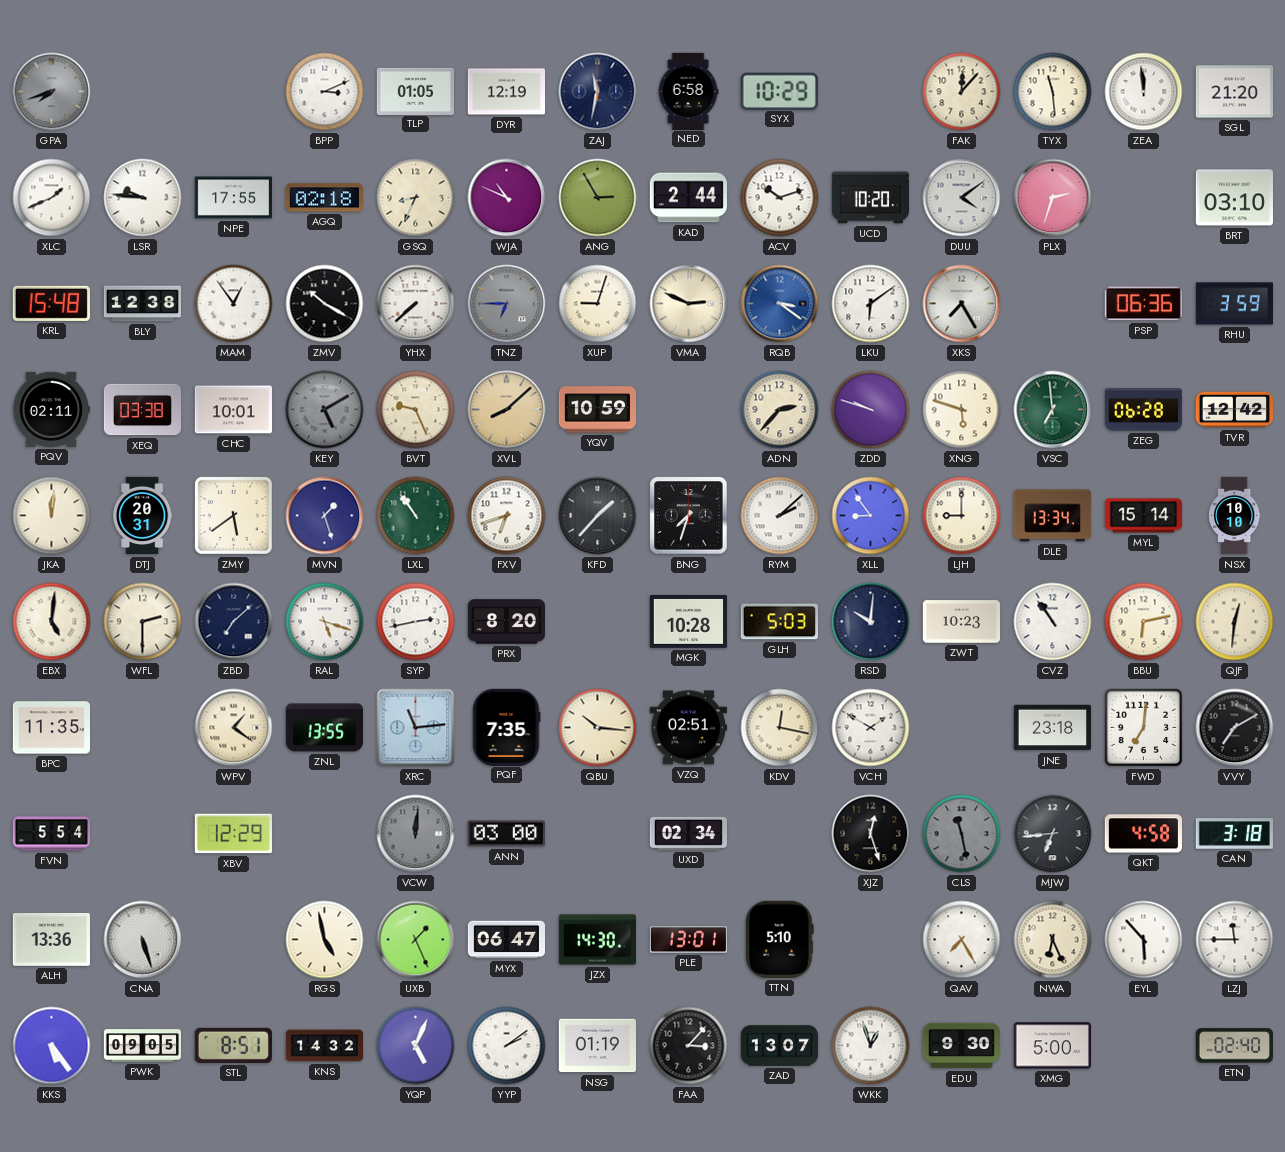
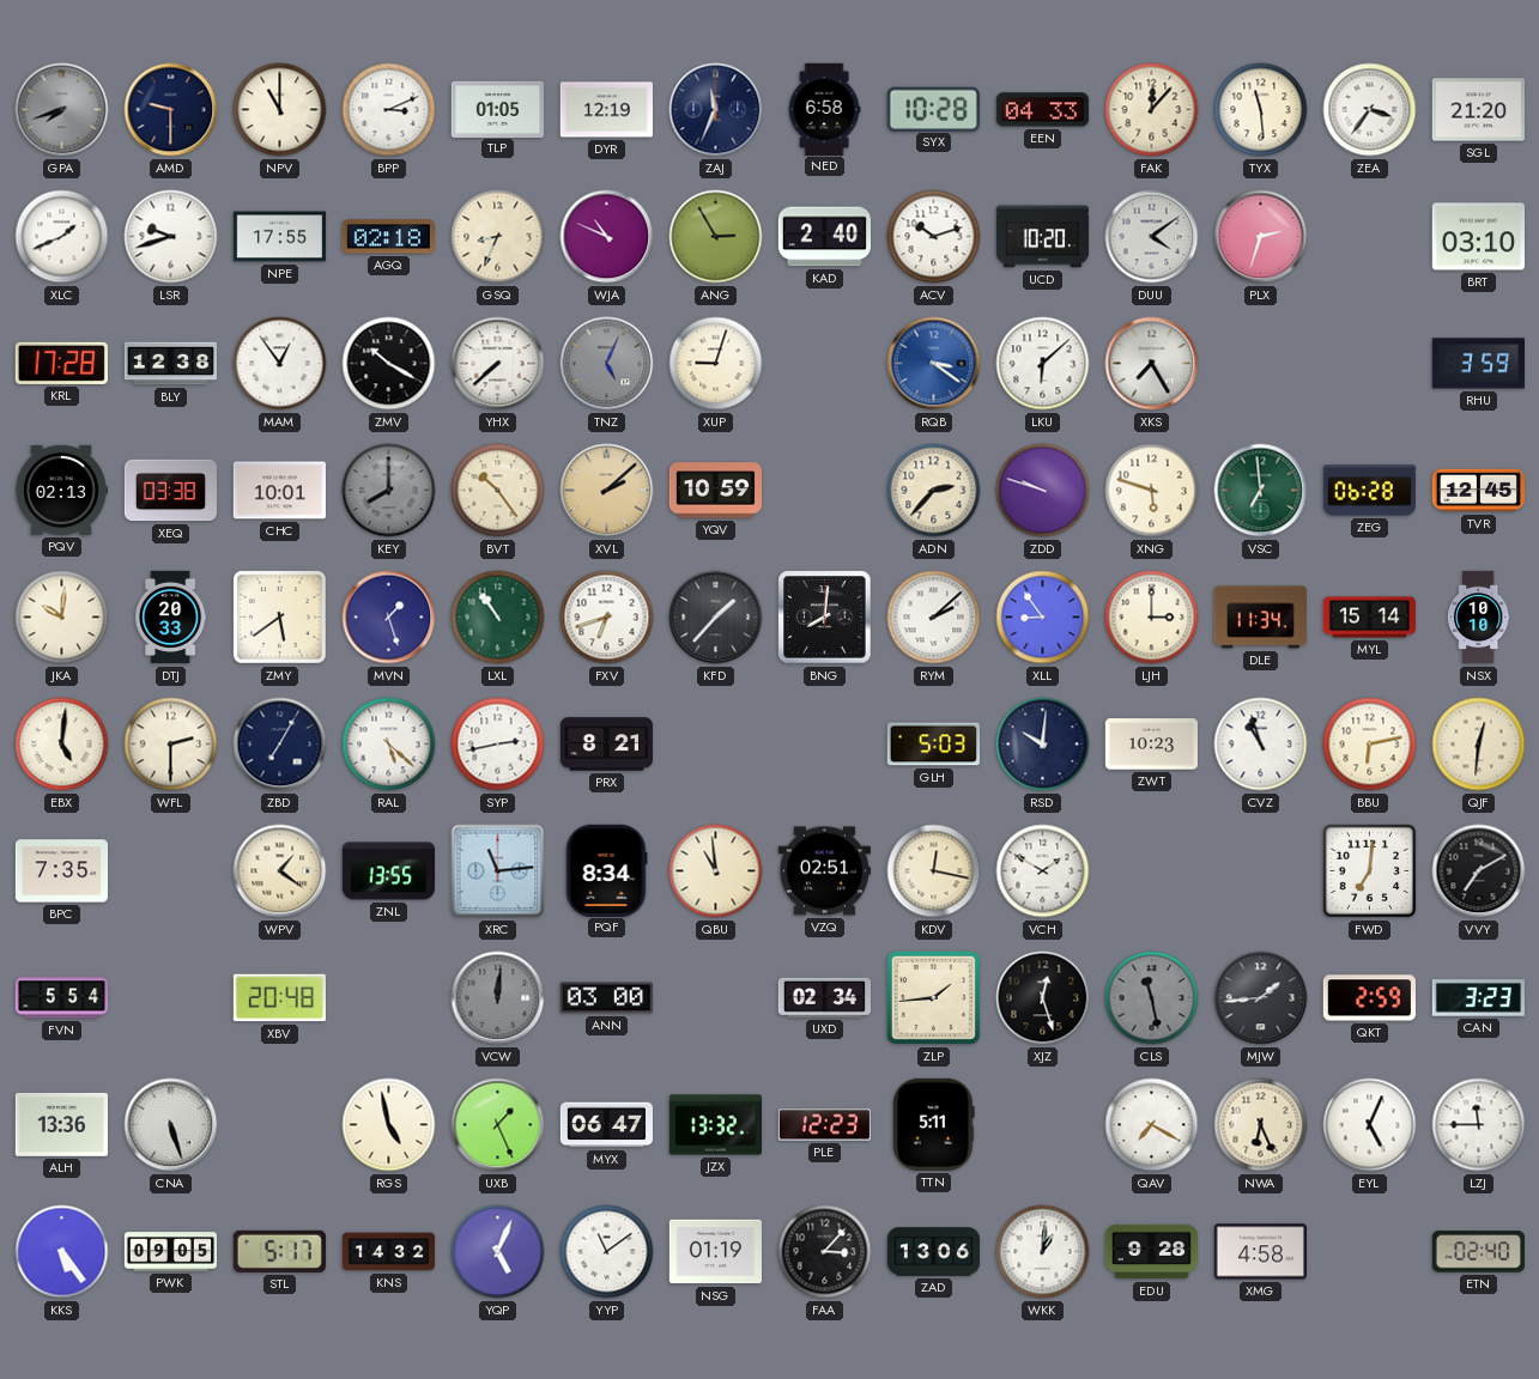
AMD: none -> 9:30 (171, 110)
NPV: none -> 11:00 (280, 110)
ZAJ: 11:32 -> 11:34 (716, 110)
SYX: 10:29 -> 10:28 (933, 109)
EEN: none -> 04:33 (1042, 110)
ZEA: 11:59 -> 3:36 (1370, 110)
LSR: 9:46 -> 9:42 (171, 237)
KAD: 2:44 -> 2:40 (824, 237)
KRL: 15:48 -> 17:28 (61, 363)
TNZ: 6:45 -> 5:04 (607, 364)
VMA: 2:49 -> none (689, 304)
LKU: 6:09 -> 6:08 (1043, 364)
PSP: 06:36 -> none (1143, 304)
PQV: 02:11 -> 02:13 (60, 490)
KEY: 5:10 -> 8:00 (389, 491)
BVT: 9:26 -> 10:24 (498, 491)
XVL: 8:08 -> 2:08 (607, 491)
TVR: 12:42 -> 12:45 (1478, 491)
JKA: 12:01 -> 10:01 (62, 618)
DTJ: 20:31 -> 20:33 (171, 618)
BNG: 7:33 -> 8:01 (825, 618)
LJH: 9:00 -> 3:00 (1152, 618)
DLE: 13:34 -> 11:34 (1260, 618)
ZBD: 7:08 -> 7:05 (280, 745)
RAL: 5:18 -> 5:22 (389, 745)
PRX: 8:20 -> 8:21 (606, 745)
MGK: 10:28 -> none (688, 621)
CVZ: 10:54 -> 10:57 (1261, 745)
BPC: 11:35 -> 7:35 (61, 871)
PQF: 7:35 -> 8:34 (606, 870)
QBU: 10:16 -> 10:59 (716, 871)
JNE: 23:18 -> none (1052, 728)
XBV: 12:29 -> 20:48 (279, 998)
ZLP: none -> 1:44 (933, 997)
MJW: 6:44 -> 1:44 (1261, 998)
QKT: 4:58 -> 2:59 (1369, 998)
CAN: 3:18 -> 3:23 (1478, 998)
JZX: 14:30 -> 13:32 (715, 1125)
PLE: 13:01 -> 12:23 (824, 1125)
TTN: 5:10 -> 5:11 (934, 1124)
QAV: 7:25 -> 7:20 (1152, 1125)
EYL: 5:53 -> 5:04 (1370, 1125)
STL: 8:51 -> 5:17 (279, 1251)
YYP: 2:09 -> 11:09 (607, 1252)
ZAD: 13:07 -> 13:06 (934, 1252)
WKK: 12:57 -> 1:01 (1043, 1252)
EDU: 9:30 -> 9:28 (1151, 1252)
XMG: 5:00 -> 4:58 (1260, 1252)
